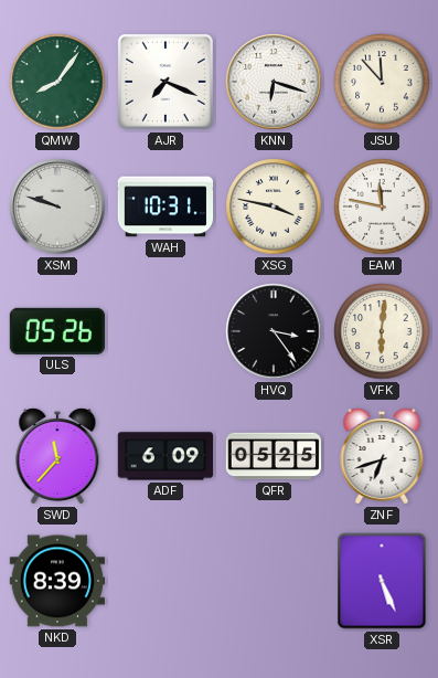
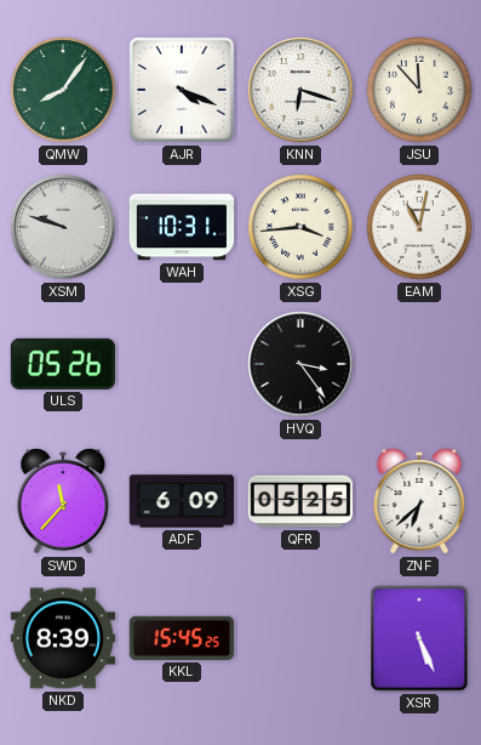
AJR: 7:19 -> 4:19 (182, 90)
XSG: 3:47 -> 3:44 (300, 227)
EAM: 11:47 -> 11:02 (419, 227)
VFK: 6:01 -> none (382, 331)
ZNF: 6:42 -> 6:38 (419, 502)
KKL: none -> 15:45 (181, 638)
